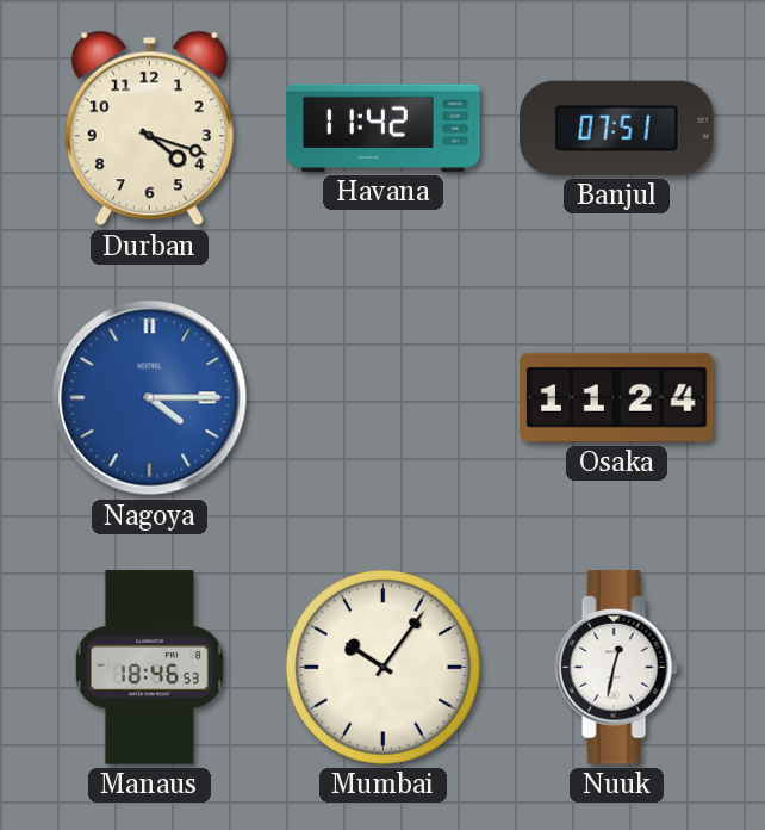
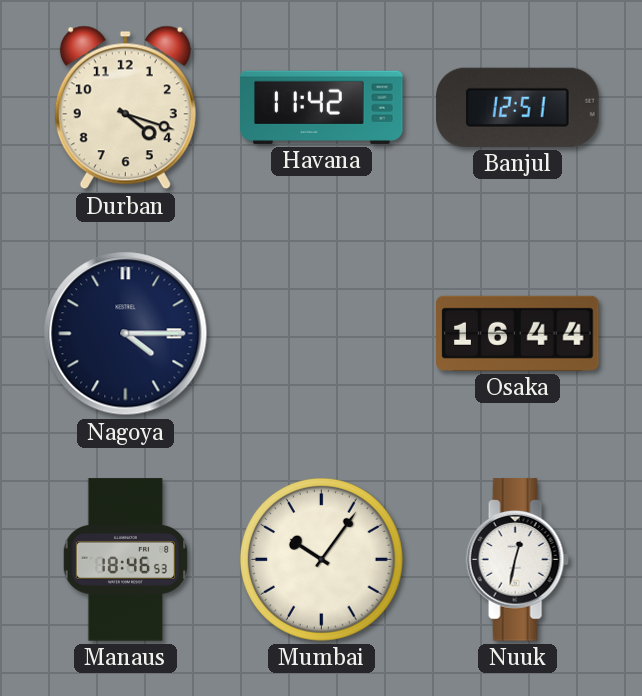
Banjul: 07:51 -> 12:51 (518, 107)
Nagoya dial: blue -> navy (126, 334)
Osaka: 11:24 -> 16:44 (518, 333)
